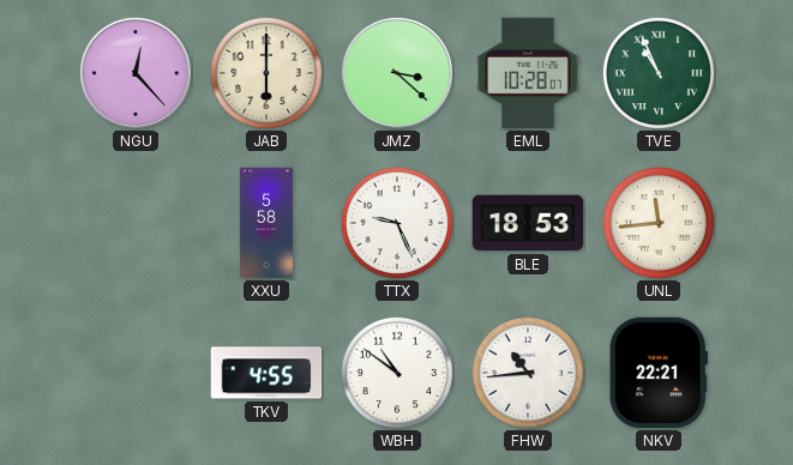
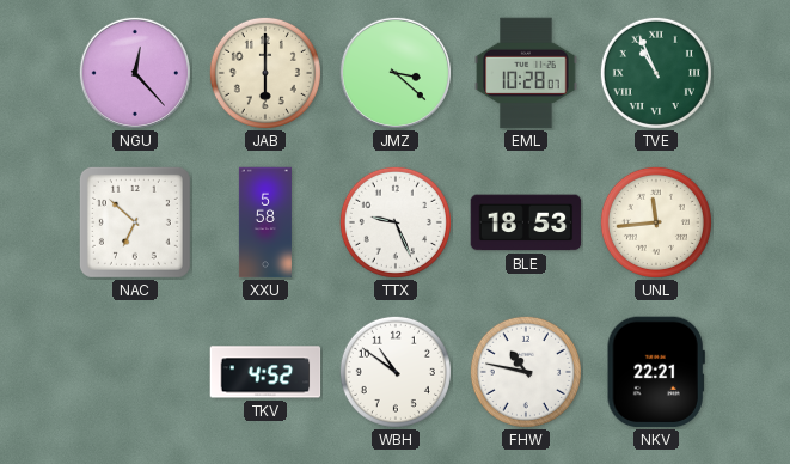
NAC: none -> 6:52 (135, 222)
TKV: 4:55 -> 4:52 (265, 372)
FHW: 10:44 -> 10:47 (526, 372)
